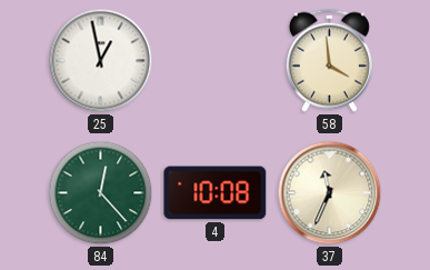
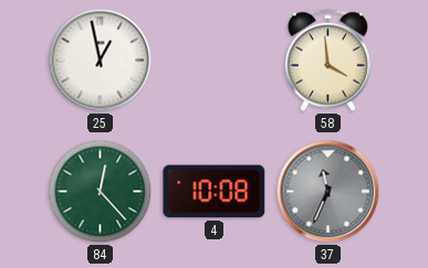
37 dial: cream -> grey (328, 192)
